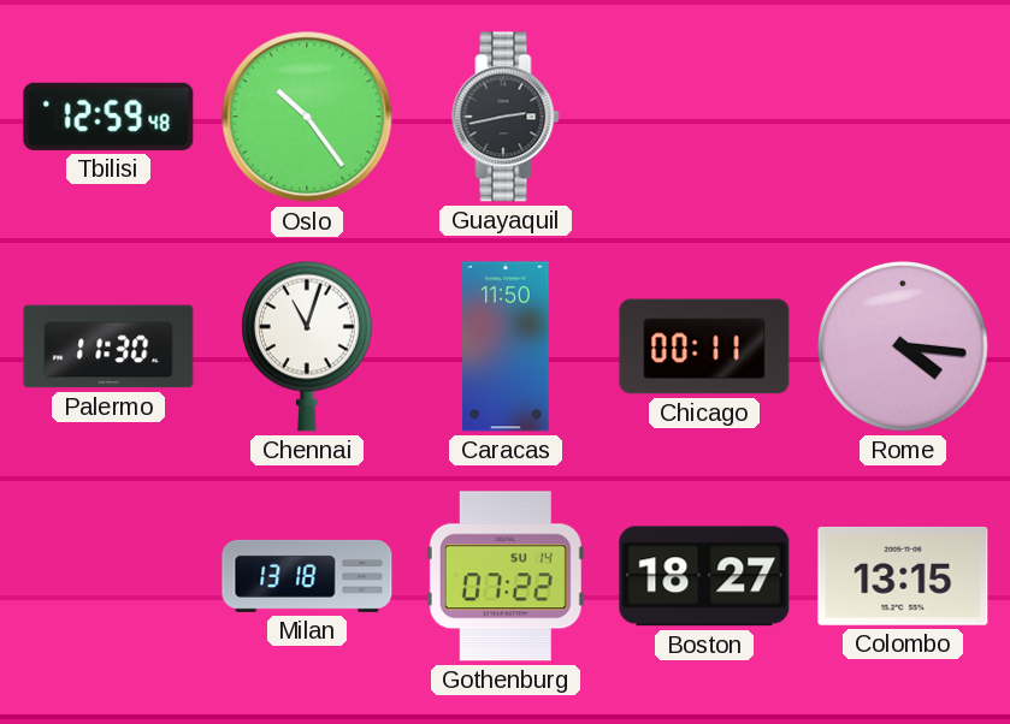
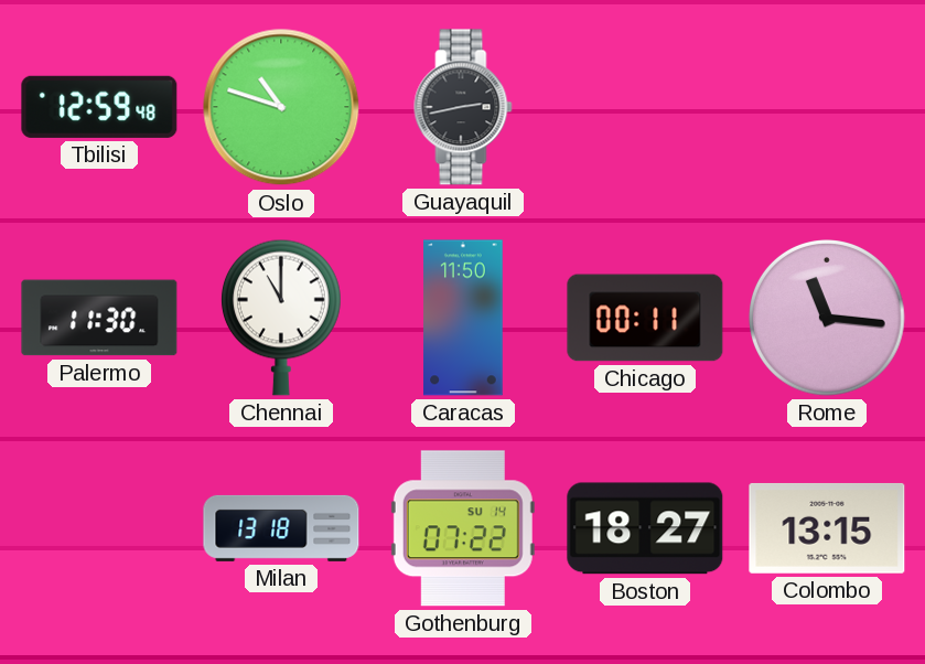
Oslo: 10:24 -> 10:48 (281, 107)
Chennai: 11:03 -> 11:00 (281, 318)
Rome: 4:16 -> 11:16 (828, 319)
